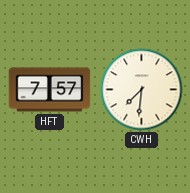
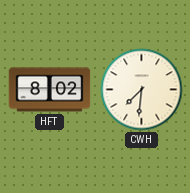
HFT: 7:57 -> 8:02 (50, 90)
